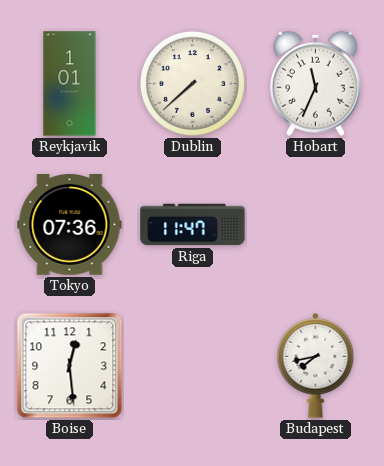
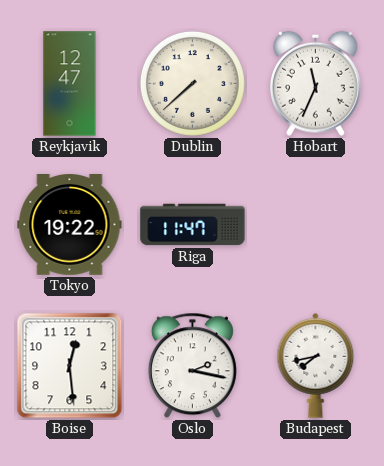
Reykjavik: 1:01 -> 12:47 (70, 84)
Tokyo: 07:36 -> 19:22 (70, 225)
Oslo: none -> 2:17 (192, 366)
